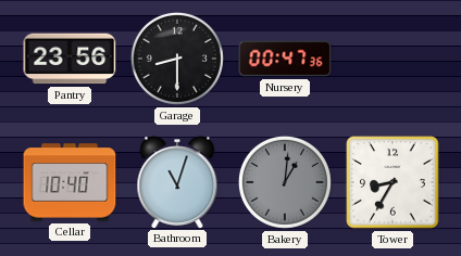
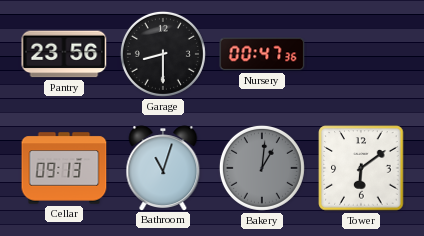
Cellar: 10:40 -> 09:13 (64, 168)
Tower: 8:35 -> 6:09 (361, 168)
